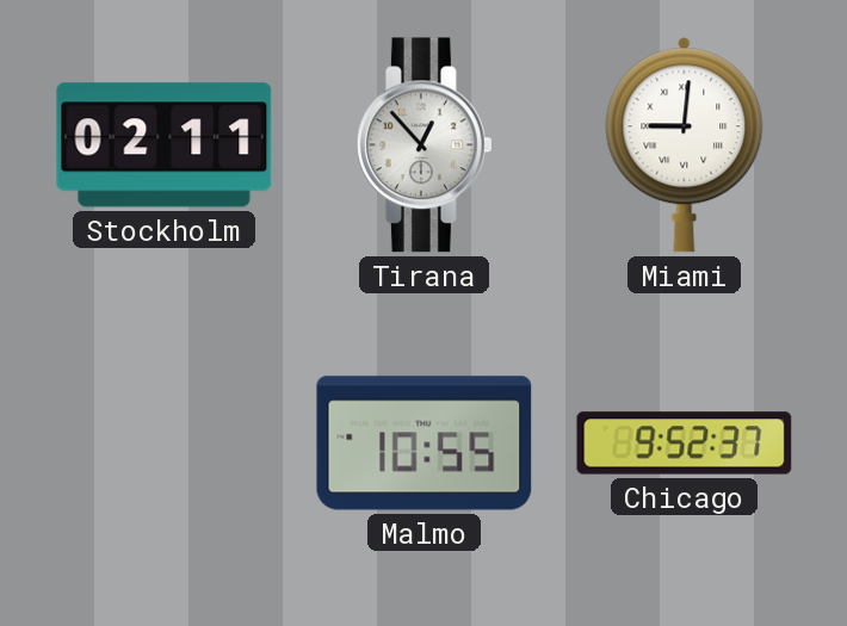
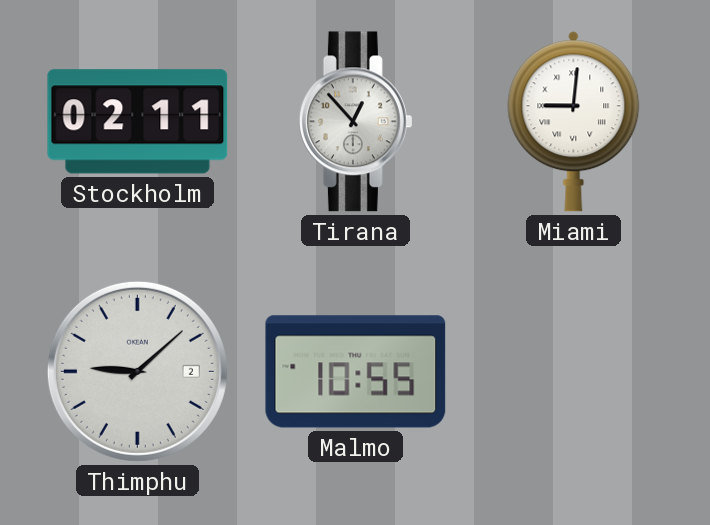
Thimphu: none -> 9:08 (137, 371)
Chicago: 9:52 -> none (685, 444)
